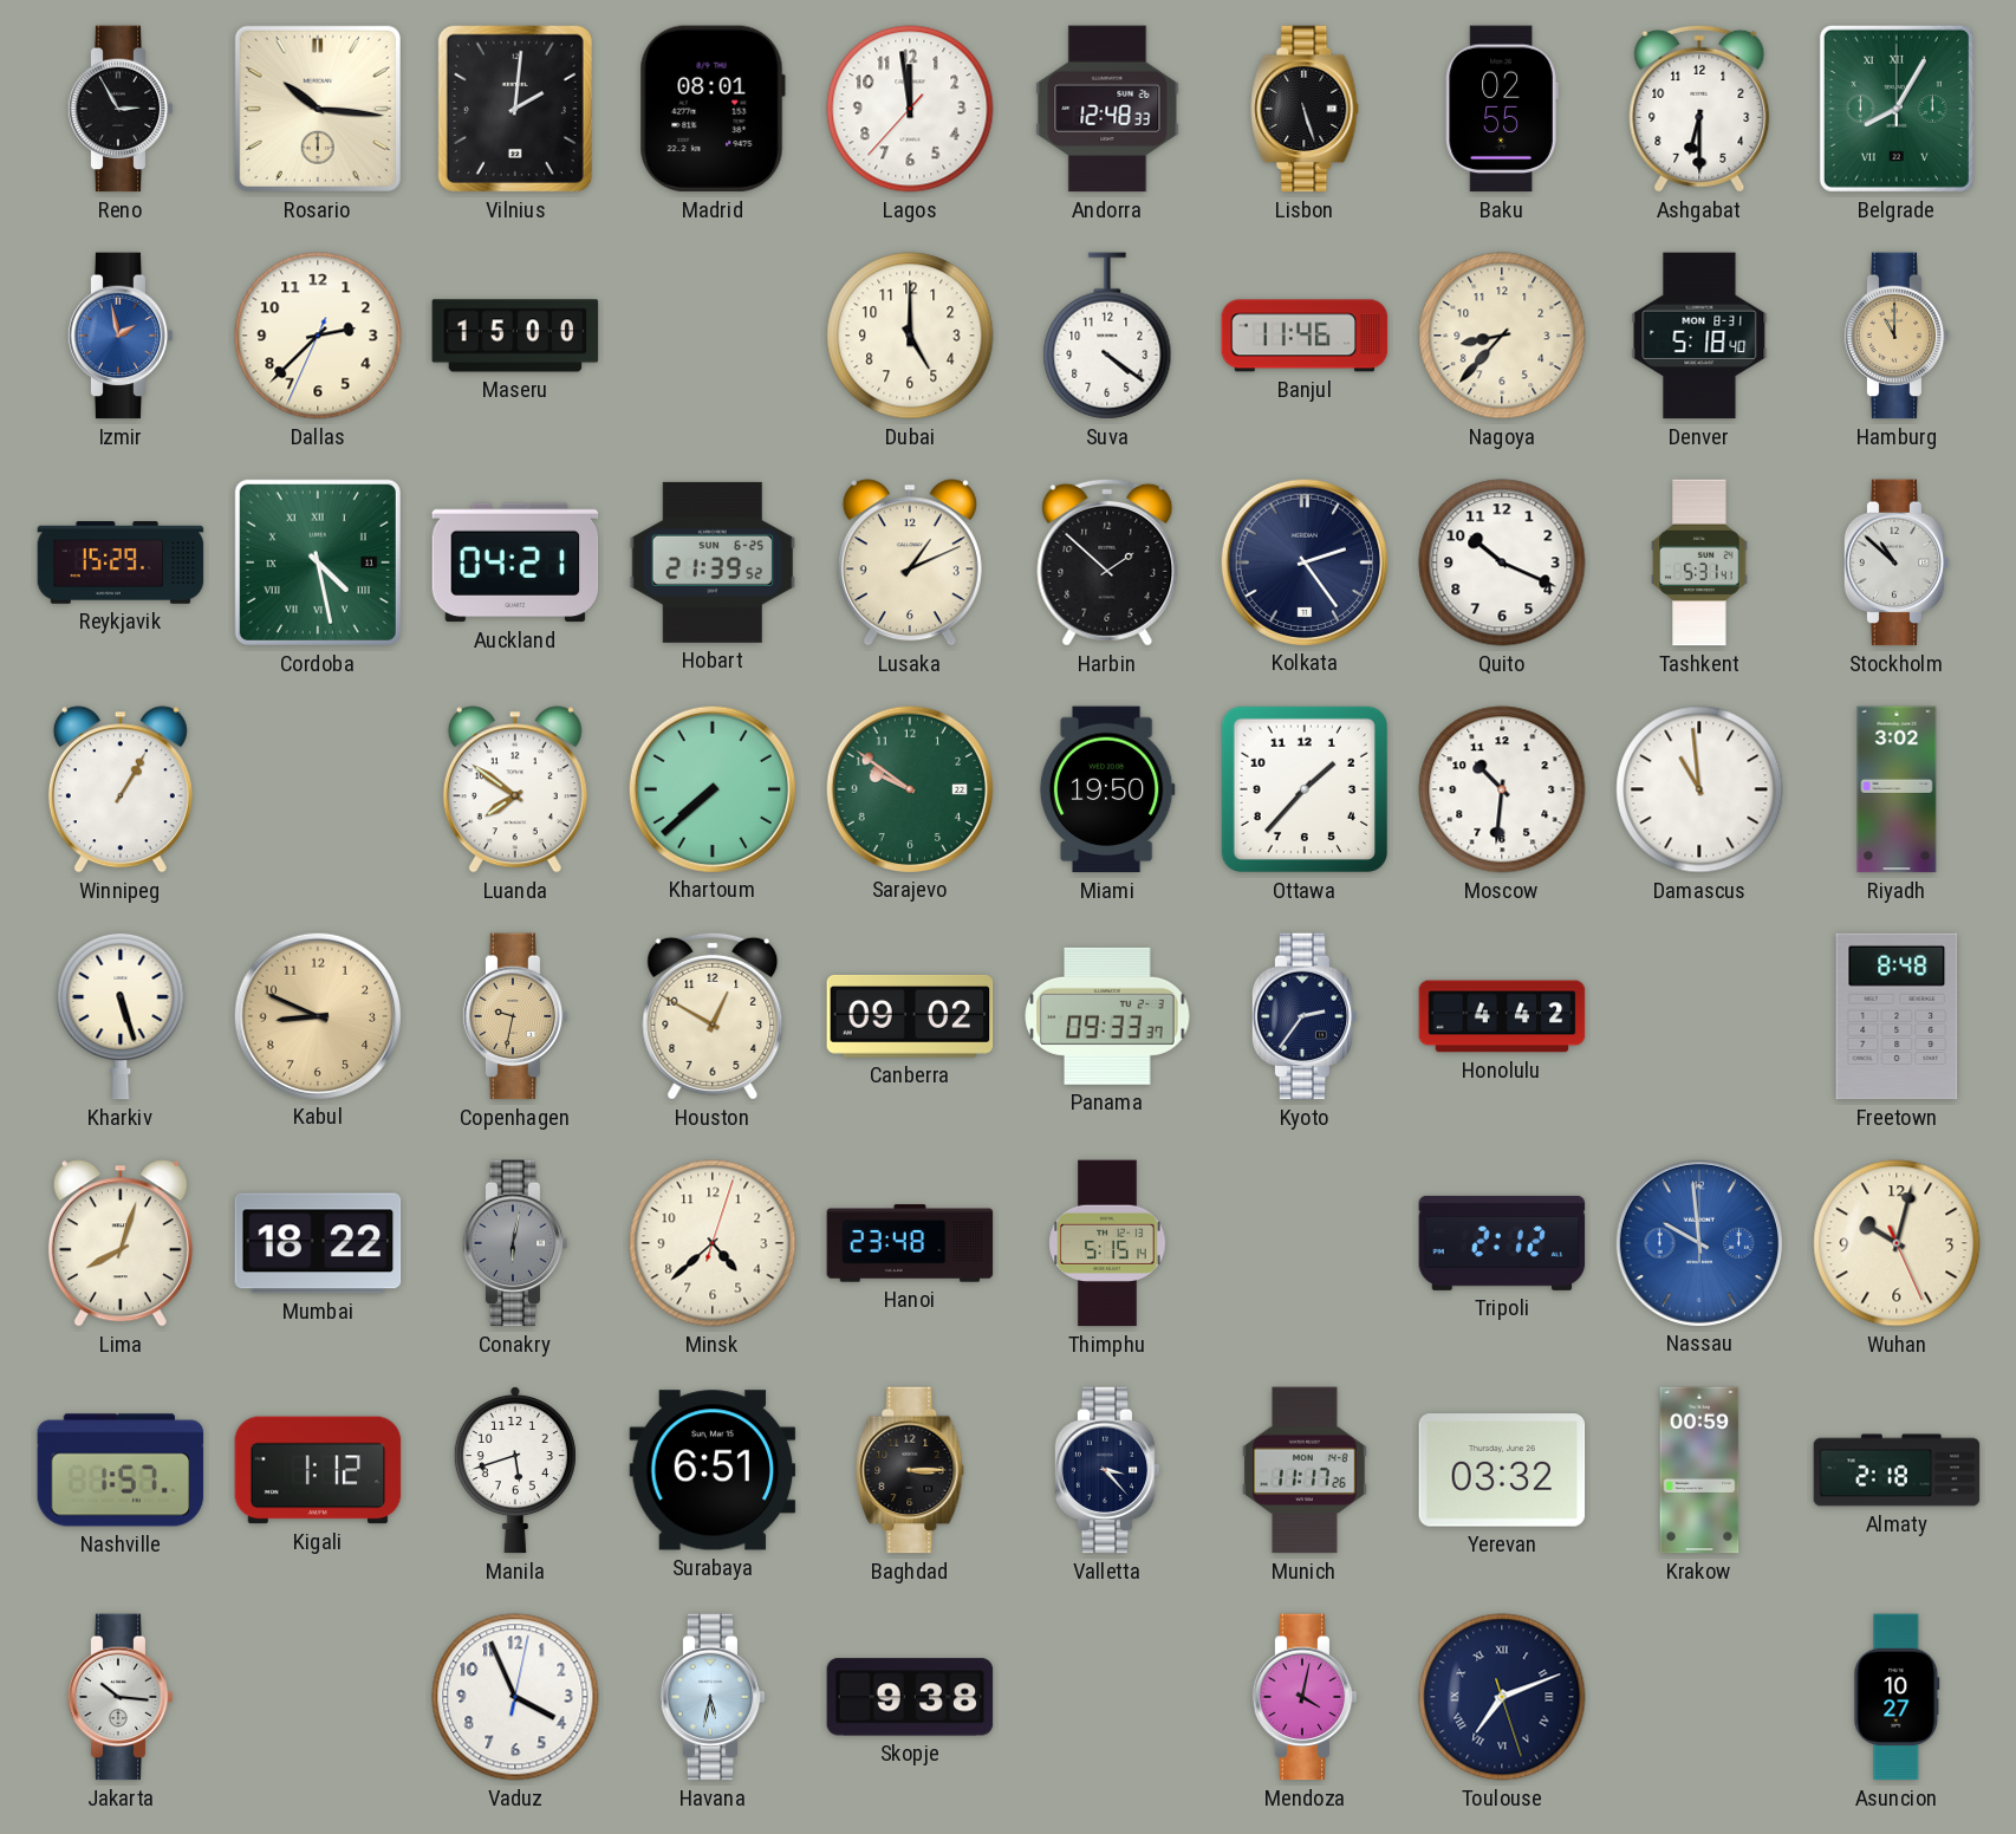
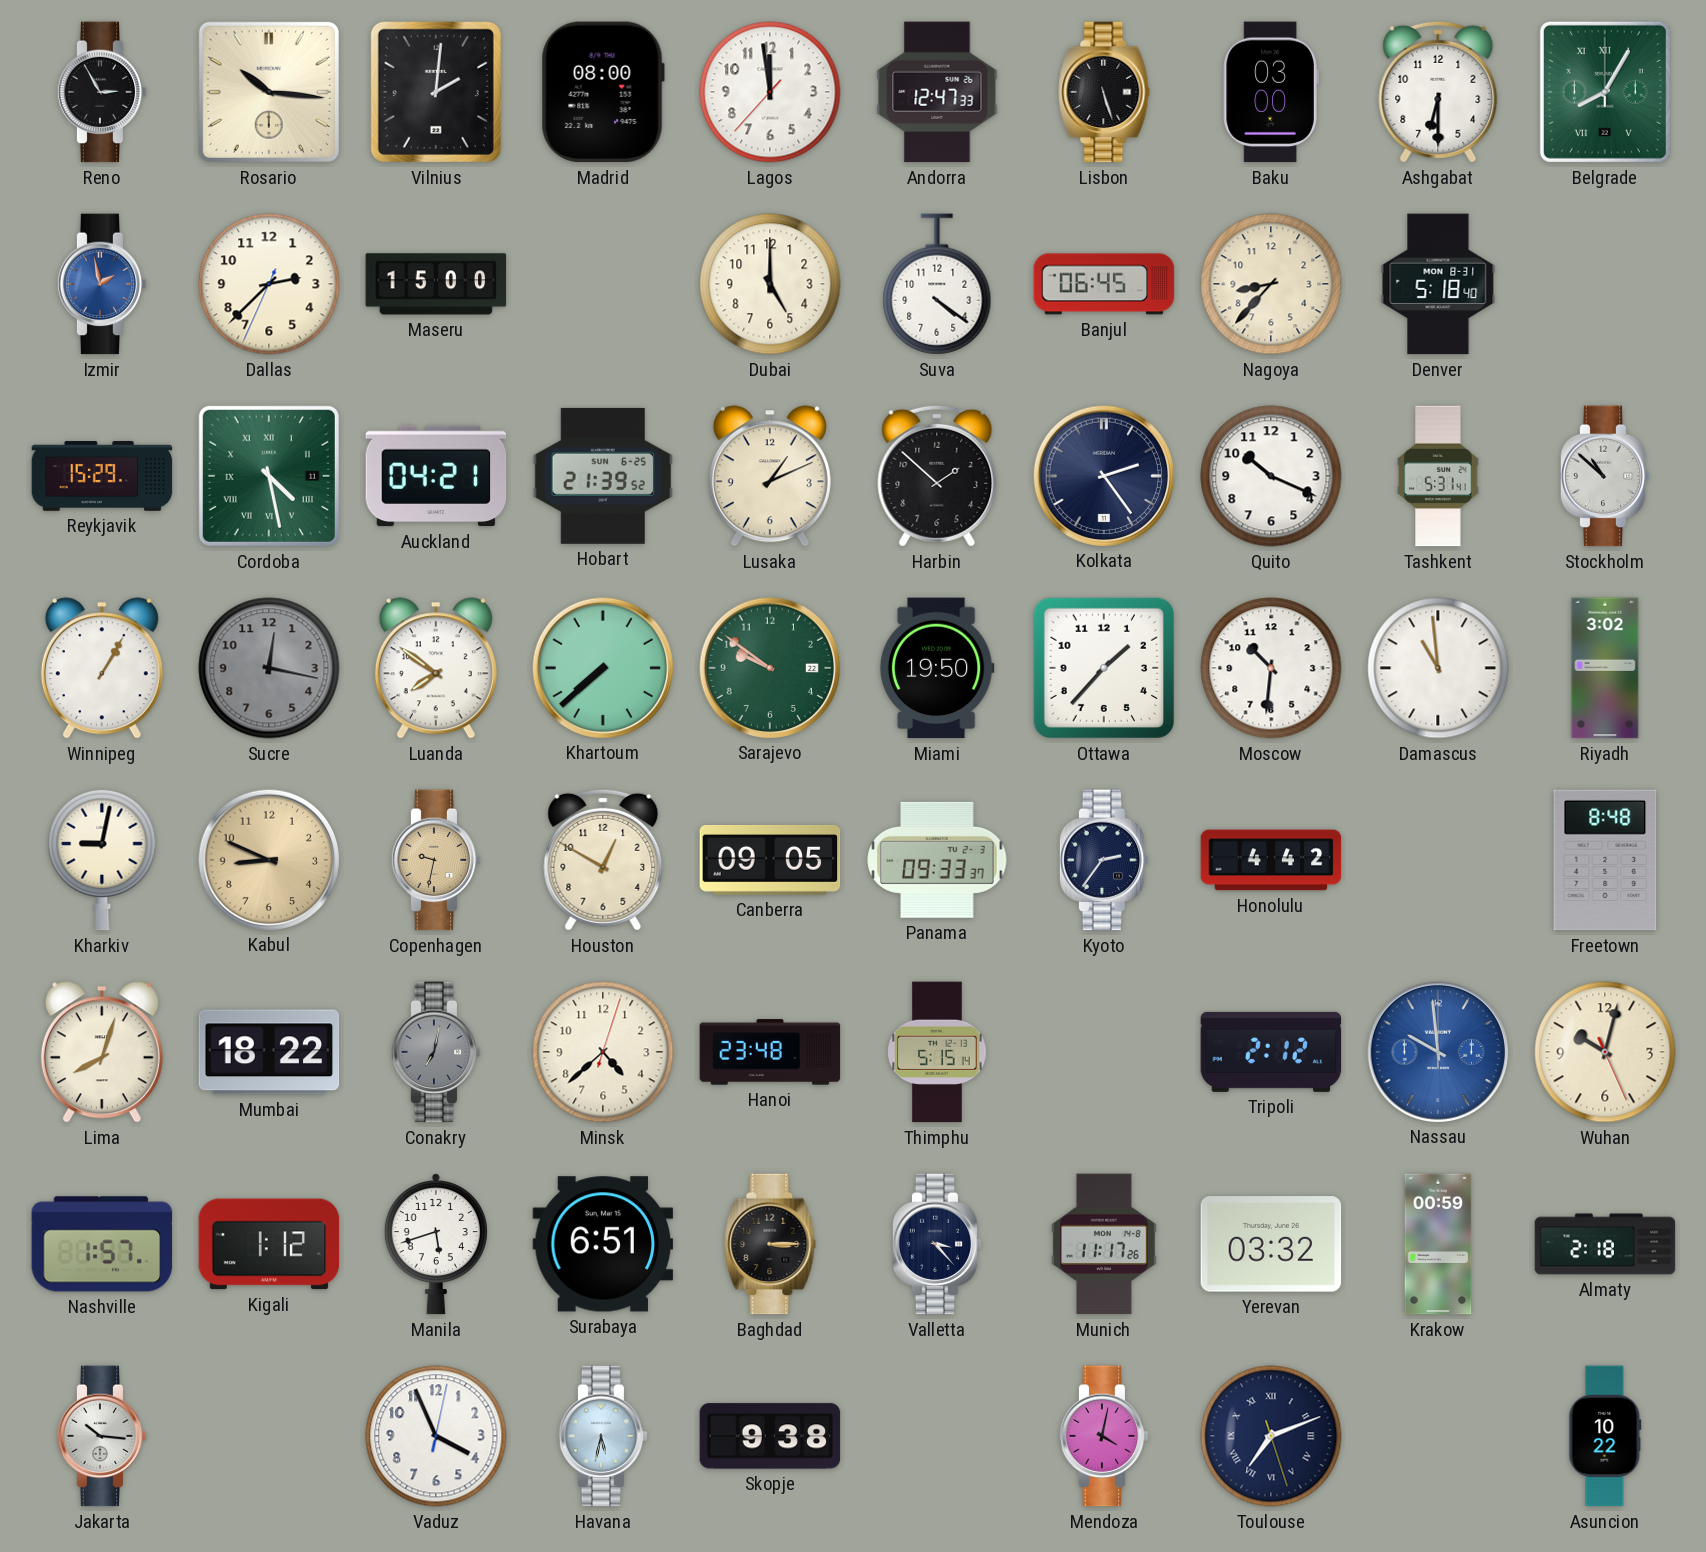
Madrid: 08:01 -> 08:00 (603, 92)
Andorra: 12:48 -> 12:47 (937, 92)
Baku: 02:55 -> 03:00 (1271, 92)
Banjul: 11:46 -> 06:45 (1104, 284)
Hamburg: 11:00 -> none (1897, 336)
Sucre: none -> 12:17 (269, 668)
Kharkiv: 5:27 -> 9:02 (102, 860)
Canberra: 09:02 -> 09:05 (770, 860)
Conakry: 6:02 -> 7:02 (436, 1052)
Asuncion: 10:27 -> 10:22 (1605, 1436)
